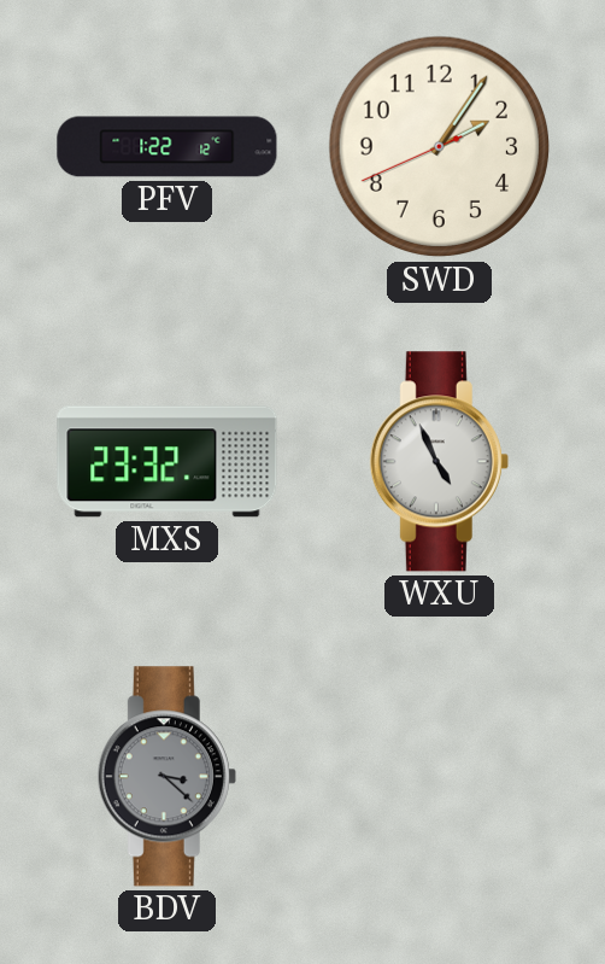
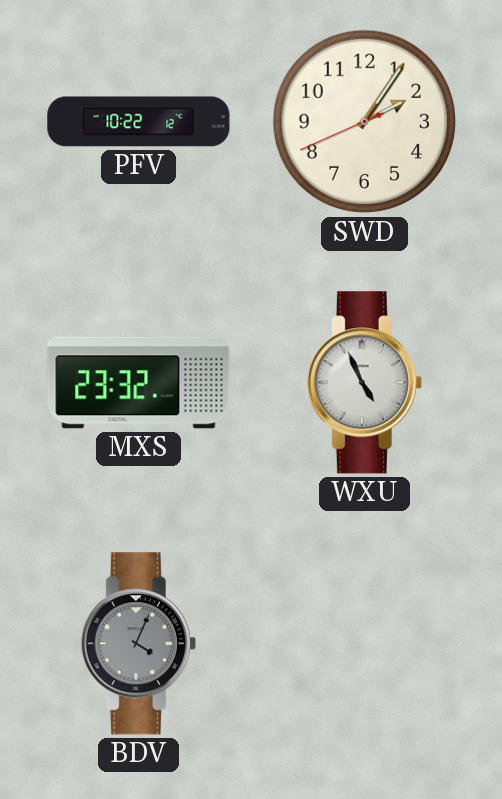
PFV: 1:22 -> 10:22 (139, 122)
BDV: 3:22 -> 4:04 (138, 644)
